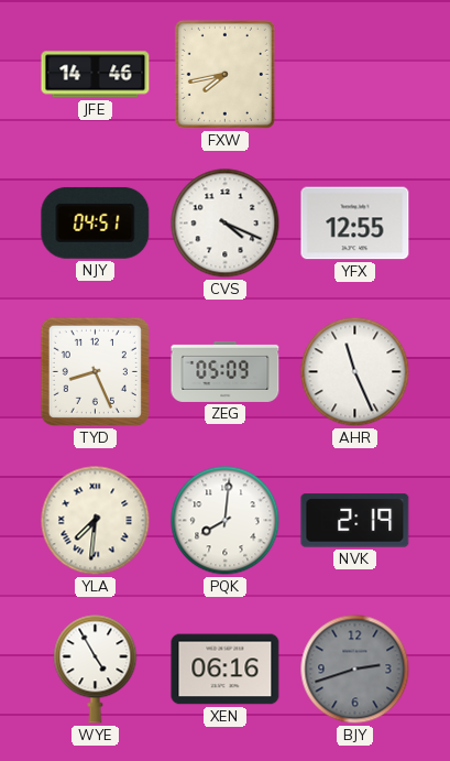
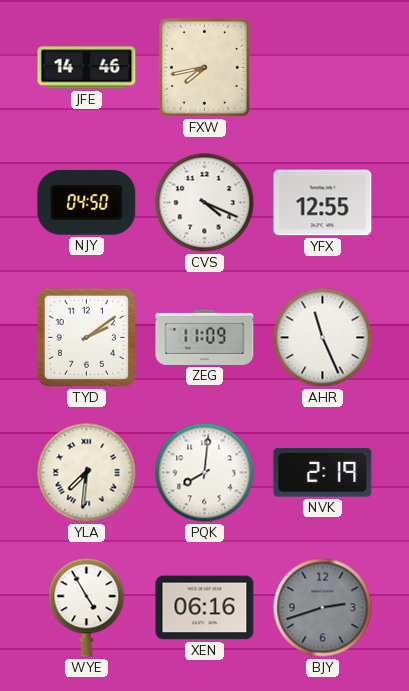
NJY: 04:51 -> 04:50 (87, 202)
TYD: 8:26 -> 2:09 (86, 337)
ZEG: 05:09 -> 11:09 (205, 337)
